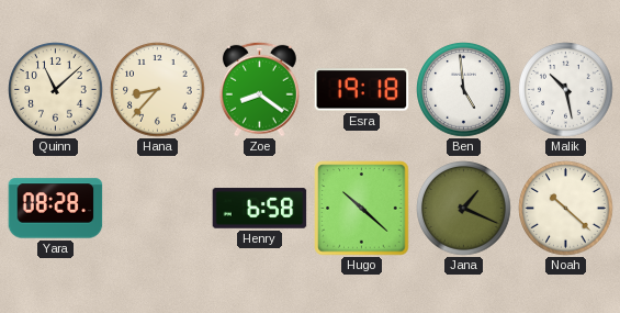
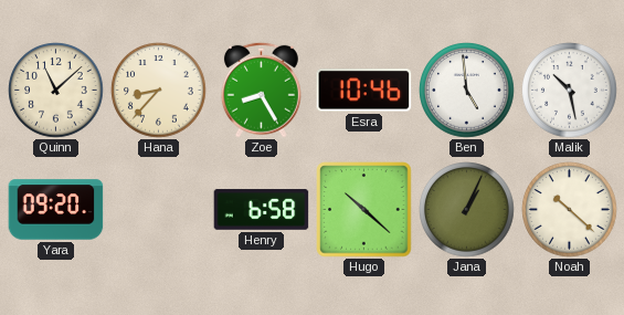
Zoe: 8:21 -> 8:25 (261, 90)
Esra: 19:18 -> 10:46 (364, 91)
Yara: 08:28 -> 09:20 (56, 210)
Jana: 1:19 -> 1:04 (467, 210)
